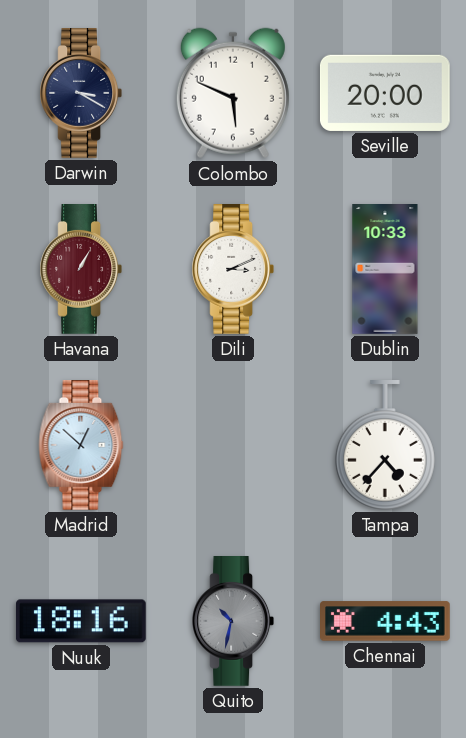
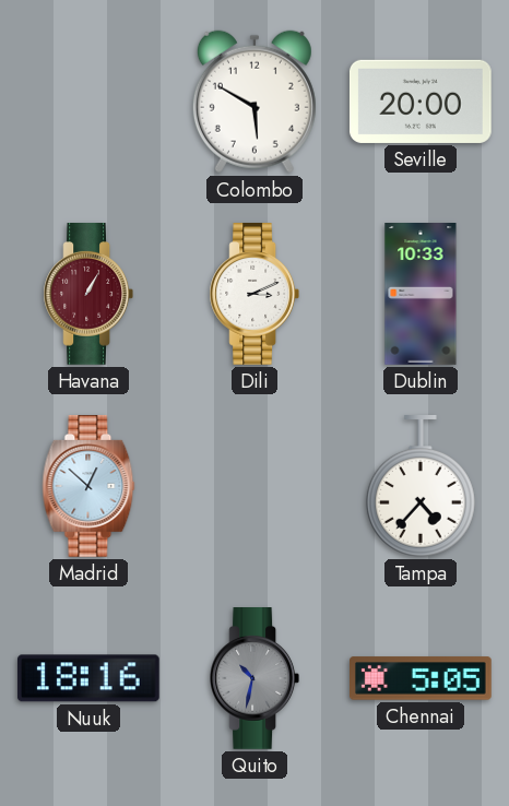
Darwin: 3:20 -> none (80, 94)
Colombo: 5:49 -> 5:50 (254, 102)
Chennai: 4:43 -> 5:05 (422, 678)
